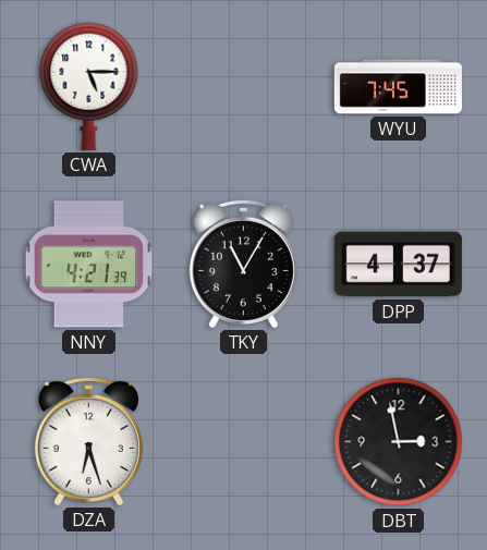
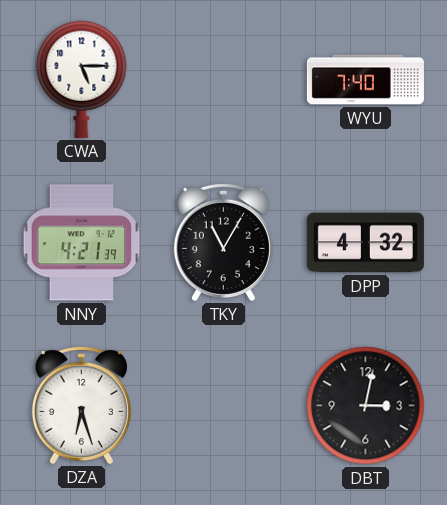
WYU: 7:45 -> 7:40 (365, 80)
DPP: 4:37 -> 4:32 (365, 243)
DBT: 2:58 -> 3:02 (366, 406)
